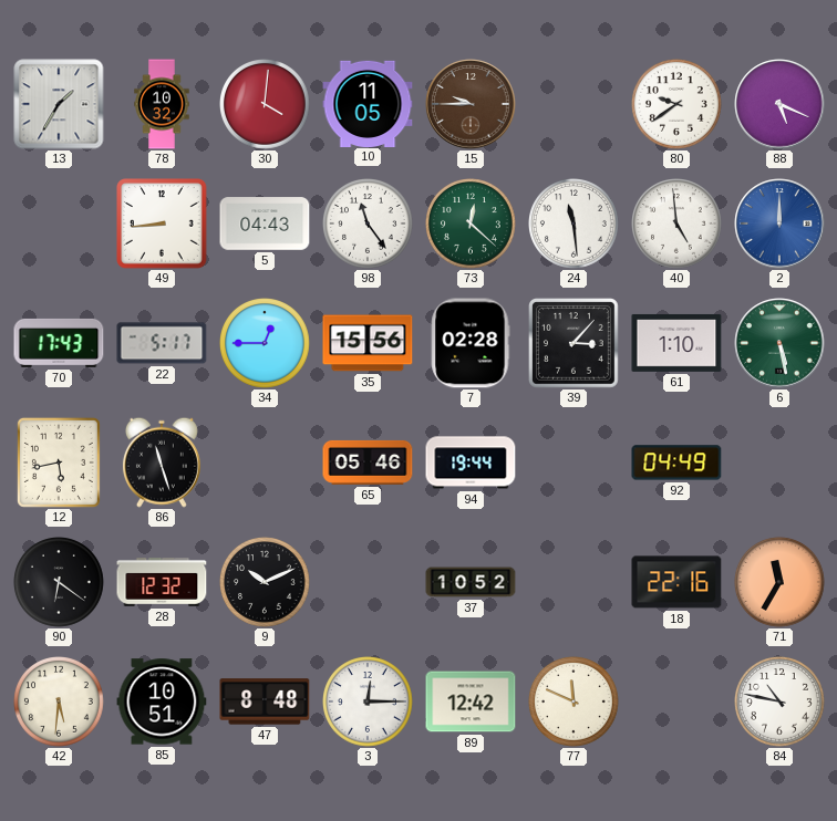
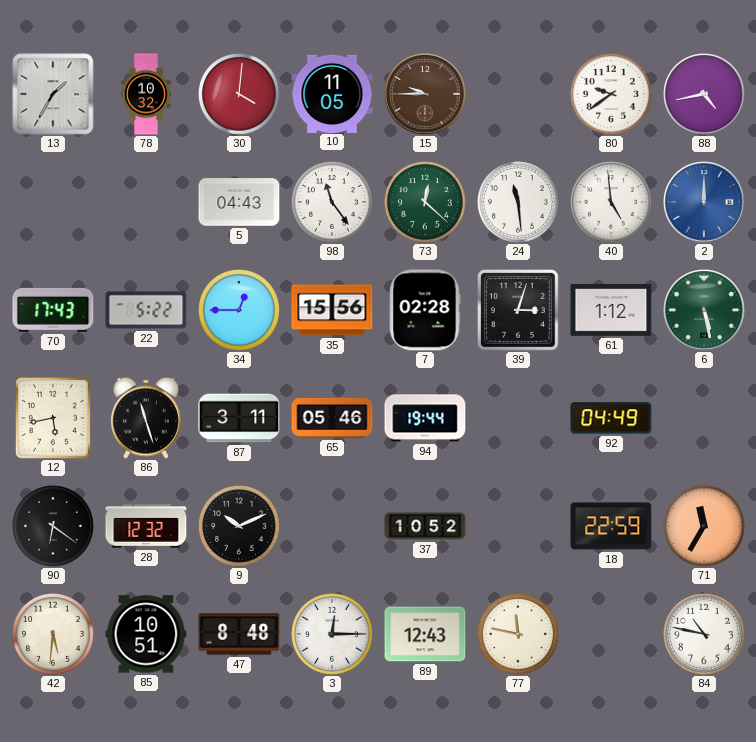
88: 5:19 -> 4:43 (704, 94)
49: 8:44 -> none (163, 225)
22: 5:17 -> 5:22 (146, 310)
39: 3:07 -> 3:03 (519, 311)
61: 1:10 -> 1:12 (611, 310)
87: none -> 3:11 (239, 418)
18: 22:16 -> 22:59 (611, 526)
89: 12:42 -> 12:43 (425, 634)
77: 11:49 -> 11:47 (519, 635)
